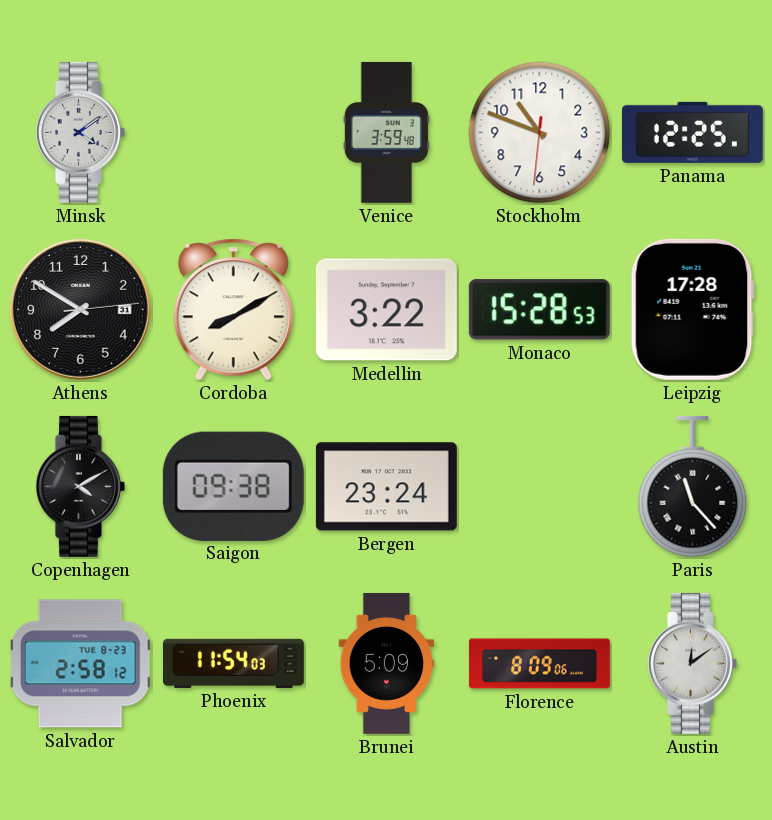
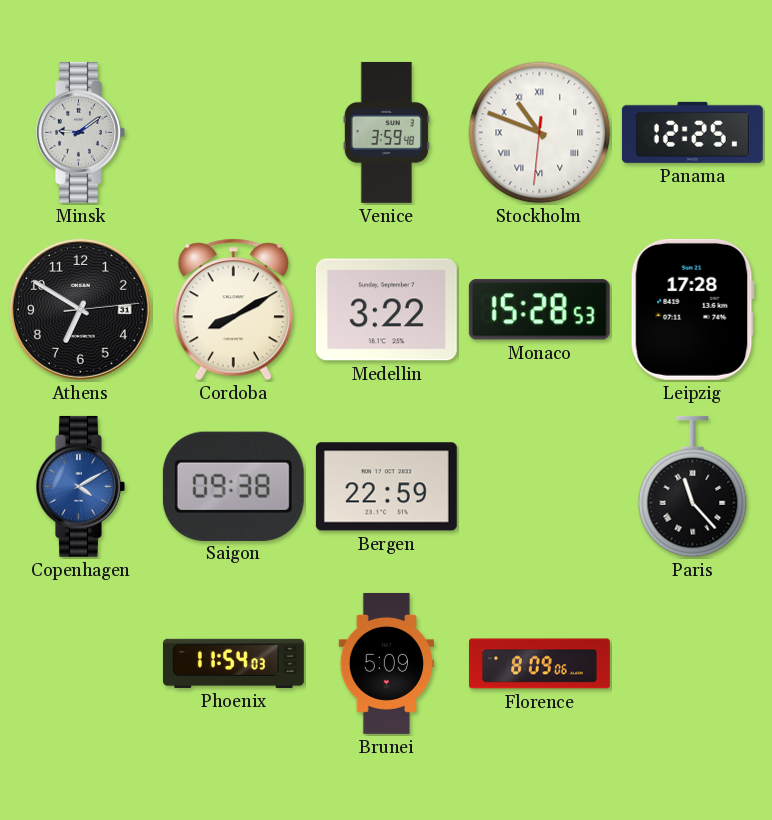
Minsk: 4:09 -> 9:09 (80, 132)
Stockholm numerals: Arabic -> Roman (540, 133)
Athens: 7:50 -> 6:50 (80, 309)
Copenhagen dial: black -> blue (80, 486)
Bergen: 23:24 -> 22:59 (386, 487)
Salvador: 2:58 -> none (81, 664)
Austin: 12:09 -> none (692, 663)
